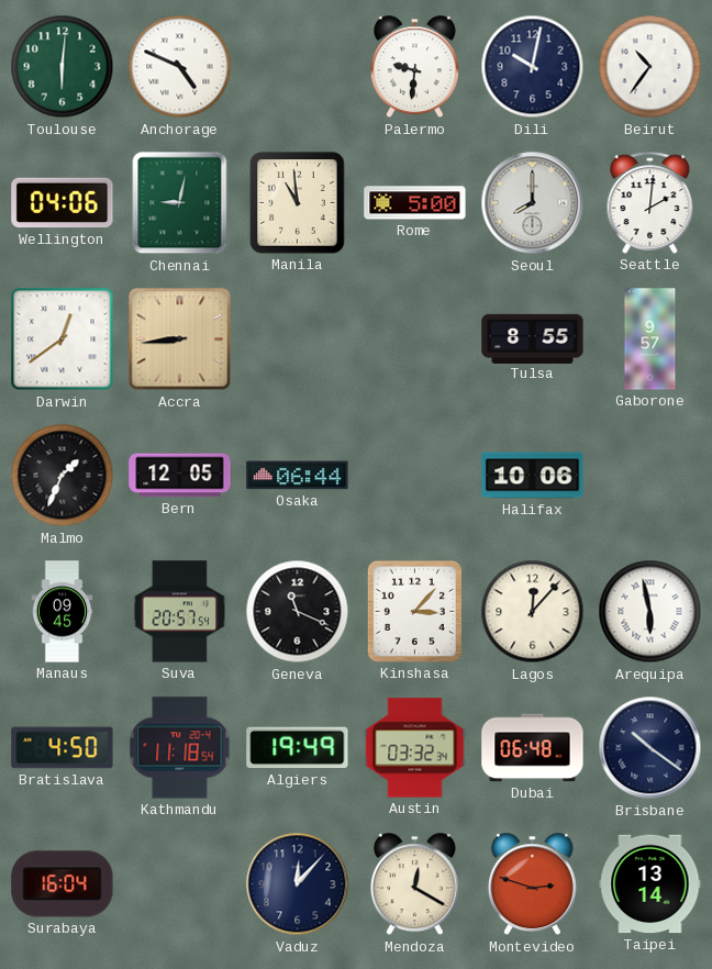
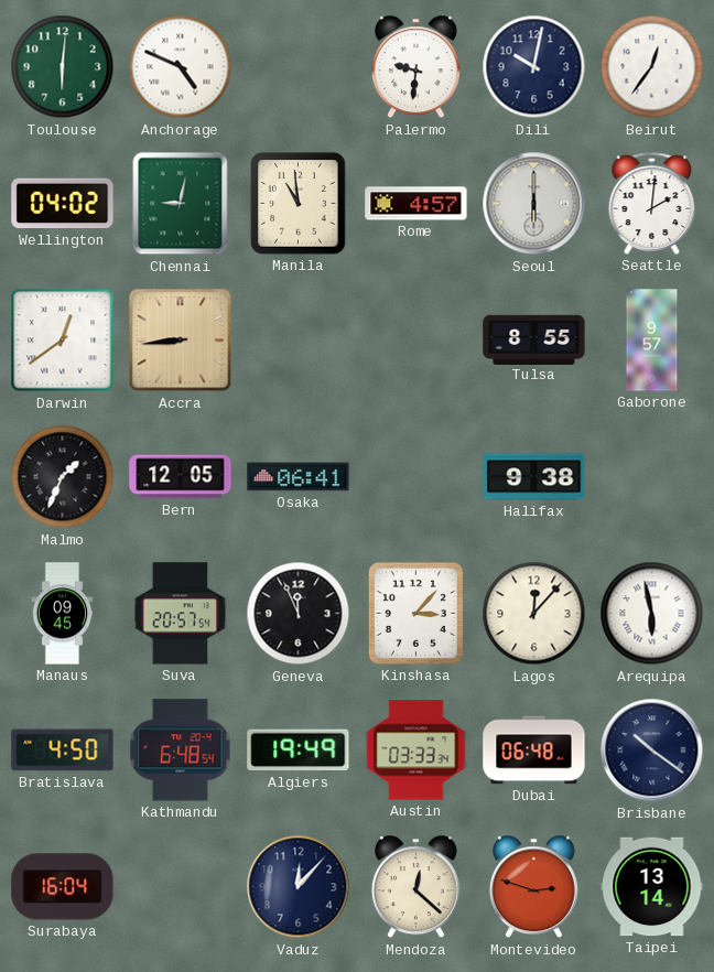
Beirut: 10:36 -> 12:36 (652, 67)
Wellington: 04:06 -> 04:02 (63, 204)
Rome: 5:00 -> 4:57 (416, 204)
Seoul: 8:00 -> 6:00 (534, 204)
Osaka: 06:44 -> 06:41 (299, 477)
Halifax: 10:06 -> 9:38 (534, 477)
Geneva: 11:19 -> 11:56 (299, 614)
Kathmandu: 11:18 -> 6:48 (181, 750)
Austin: 03:32 -> 03:33 (416, 750)
Mendoza: 12:20 -> 12:22 (415, 887)
